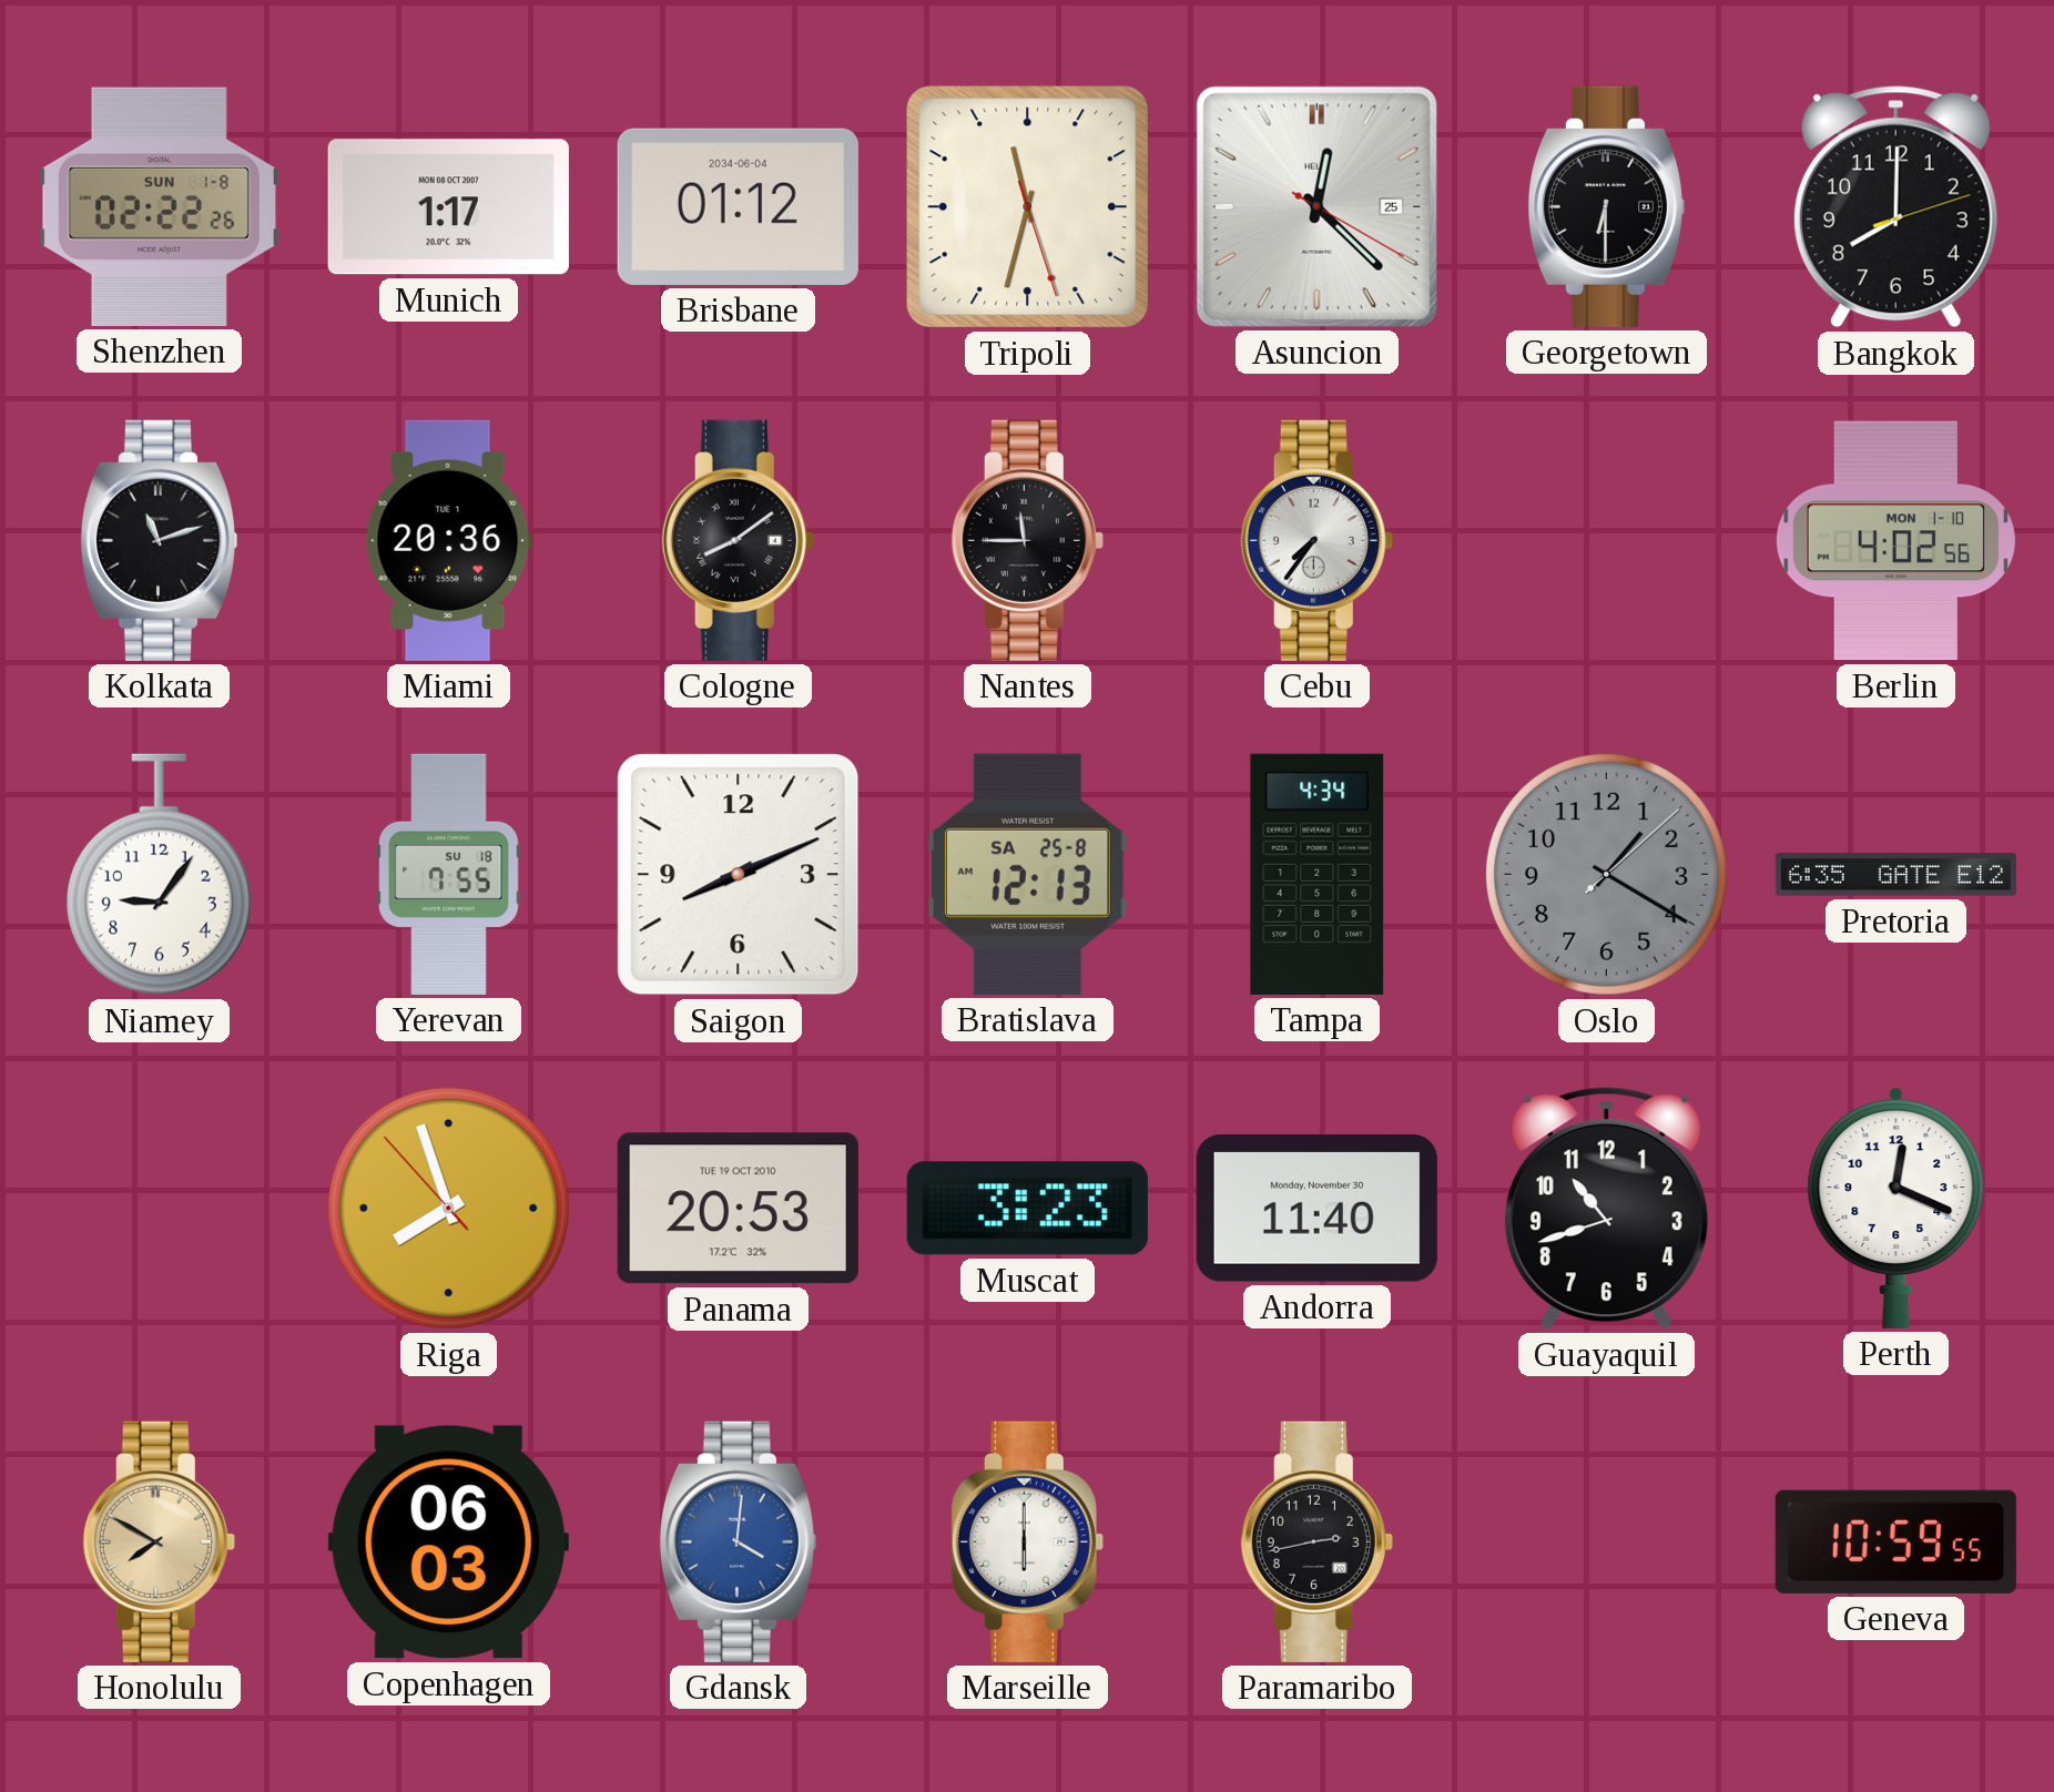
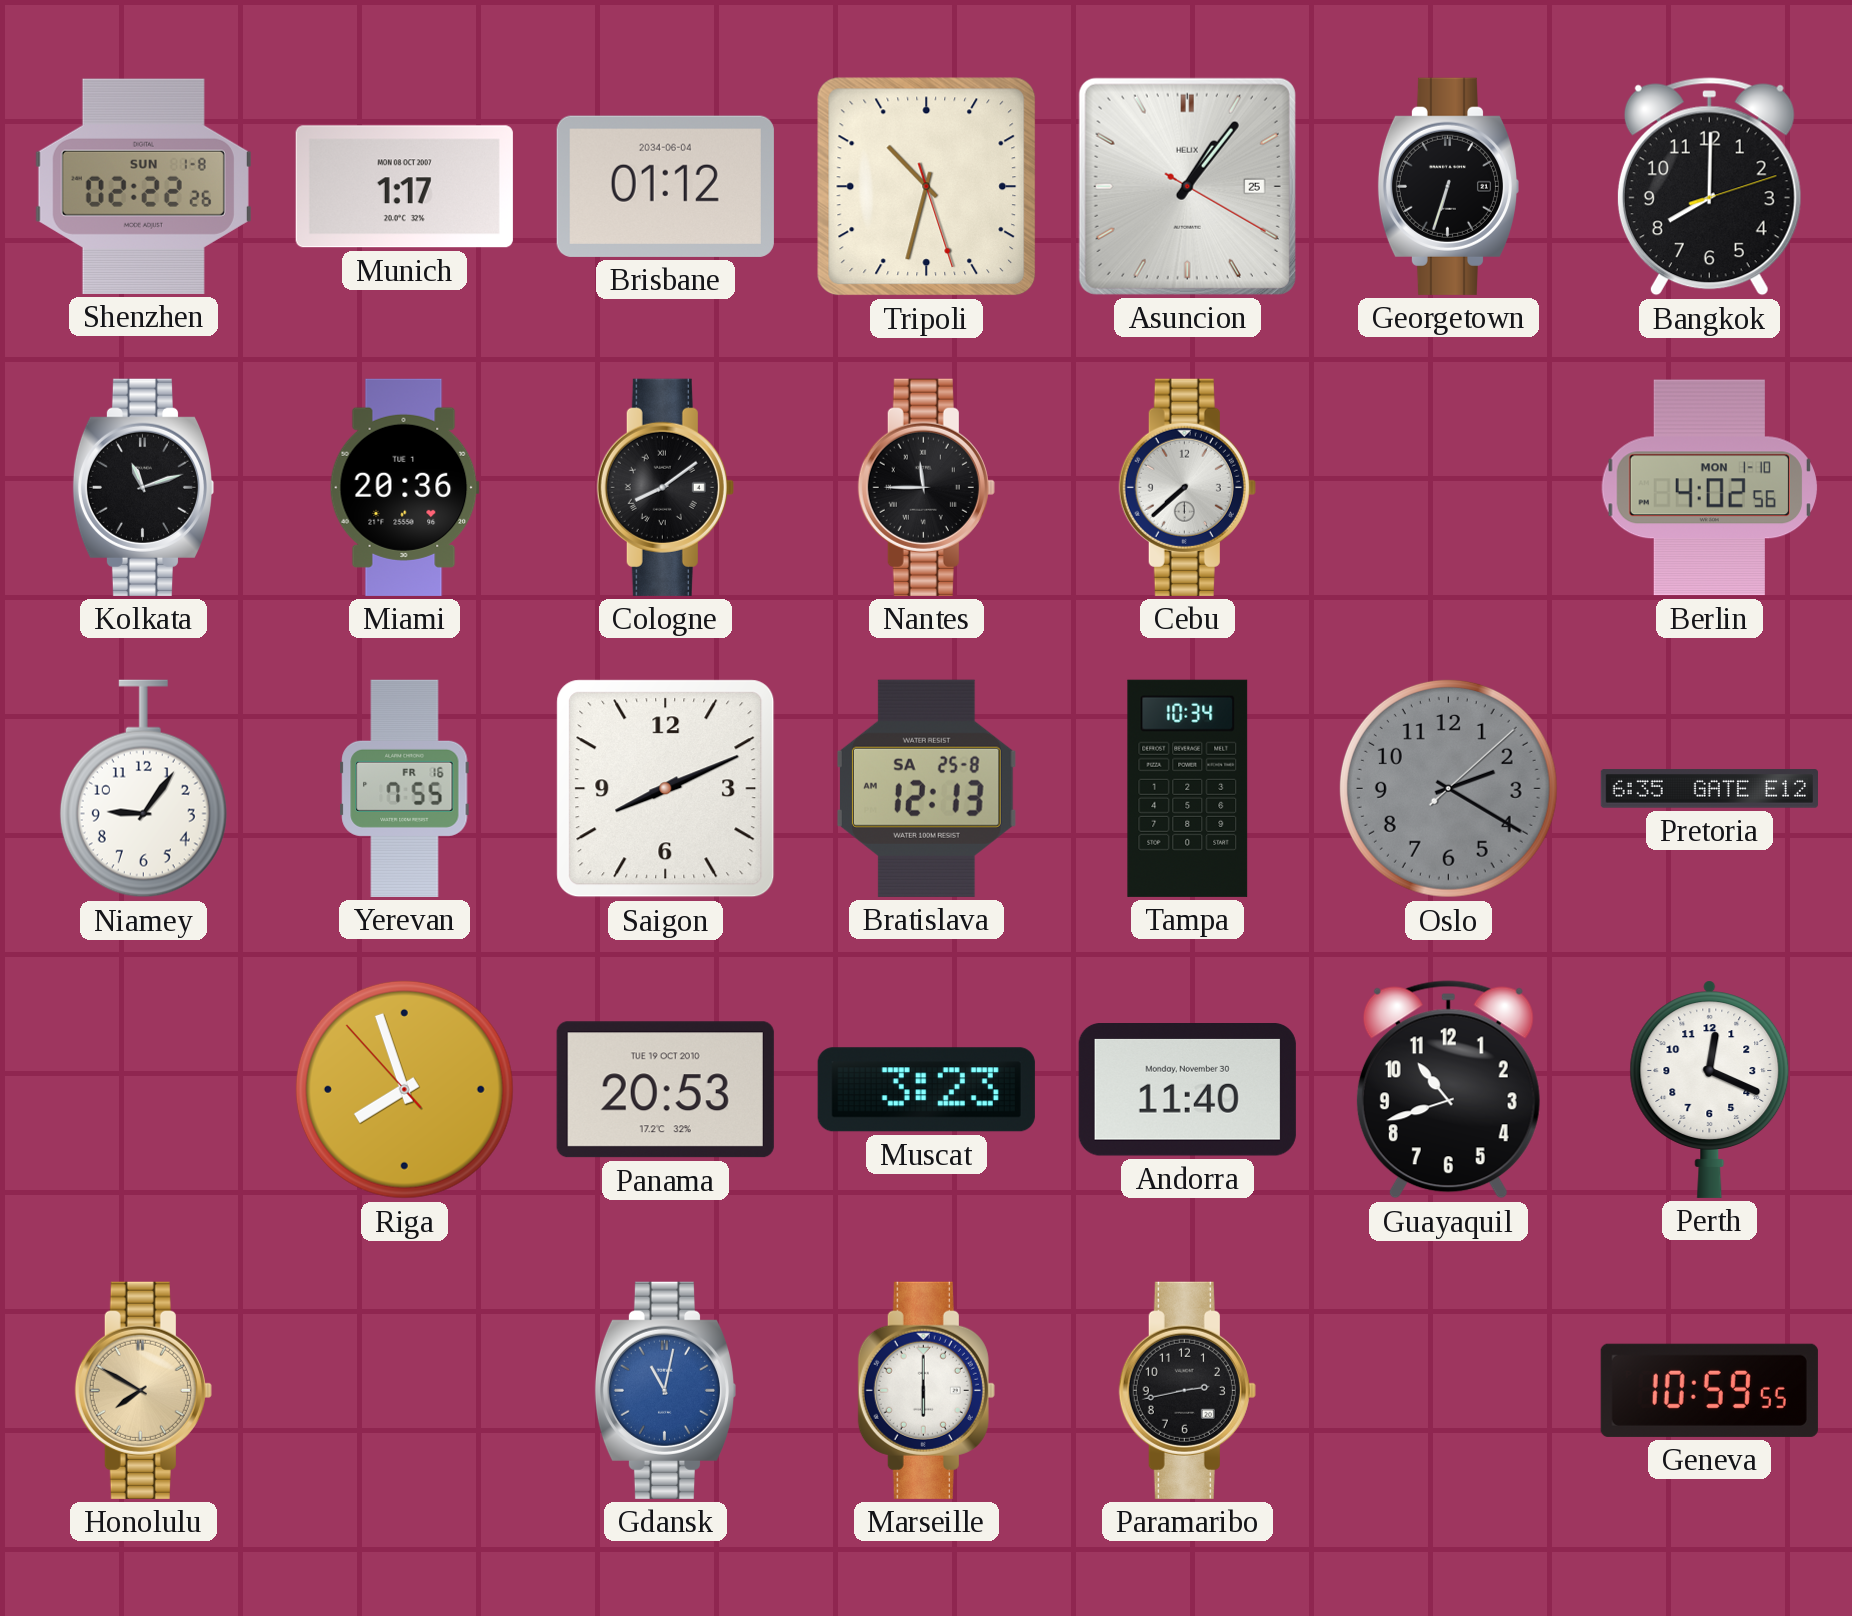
Tripoli: 11:32 -> 10:32 (927, 187)
Asuncion: 12:22 -> 1:06 (1187, 186)
Georgetown: 6:30 -> 6:33 (1447, 186)
Cebu: 7:36 -> 7:38 (1187, 487)
Yerevan date: SU 18 -> FR 16 (405, 788)
Tampa: 4:34 -> 10:34 (1188, 788)
Oslo: 1:20 -> 2:20 (1448, 788)
Copenhagen: 06:03 -> none (448, 1542)
Gdansk: 4:01 -> 11:02 (664, 1390)
